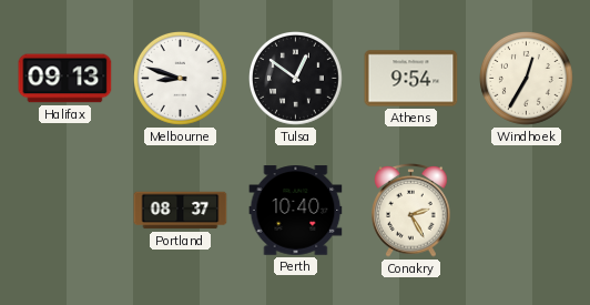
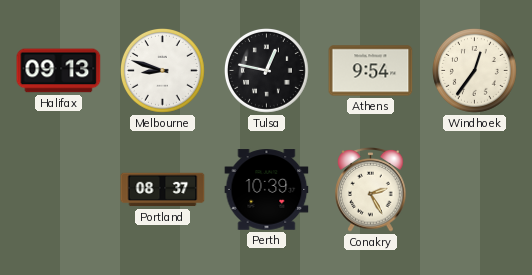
Tulsa: 12:51 -> 12:47 (267, 71)
Windhoek: 12:35 -> 12:36 (475, 71)
Perth: 10:40 -> 10:39 (267, 190)
